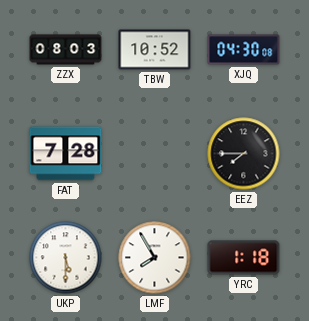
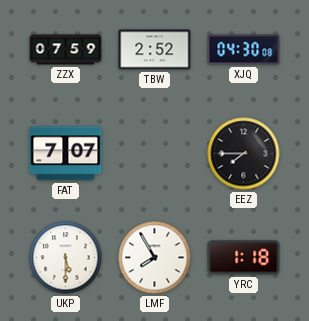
ZZX: 08:03 -> 07:59 (66, 50)
TBW: 10:52 -> 2:52 (155, 50)
FAT: 7:28 -> 7:07 (66, 154)
